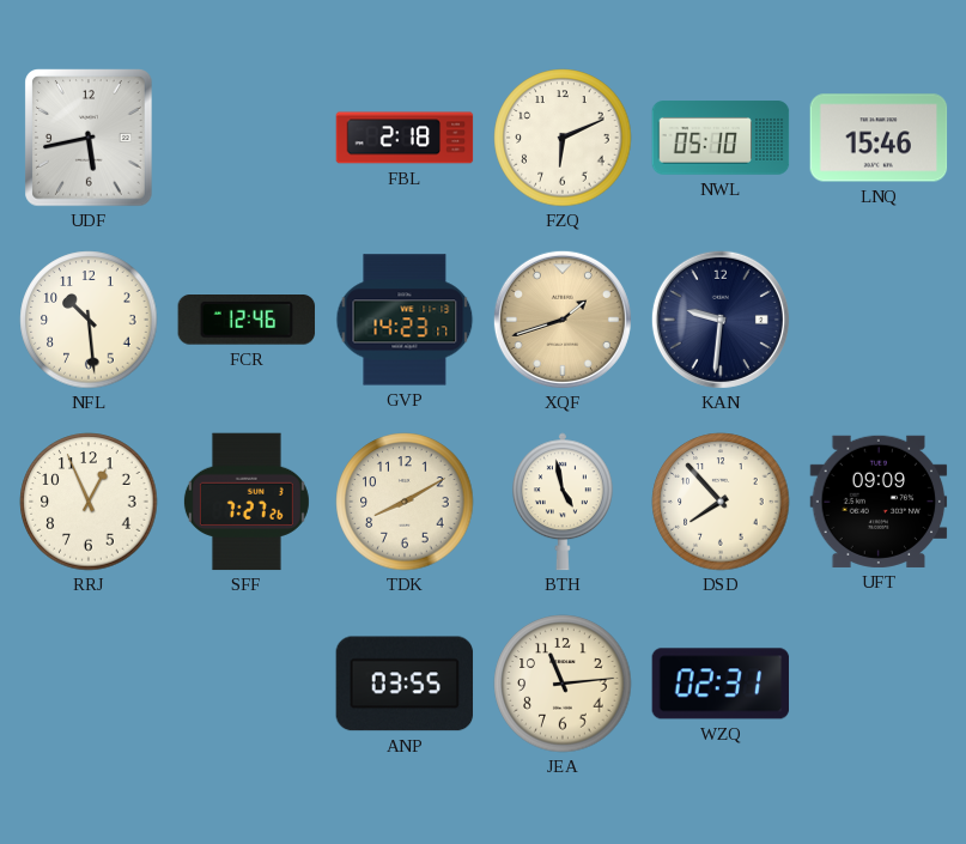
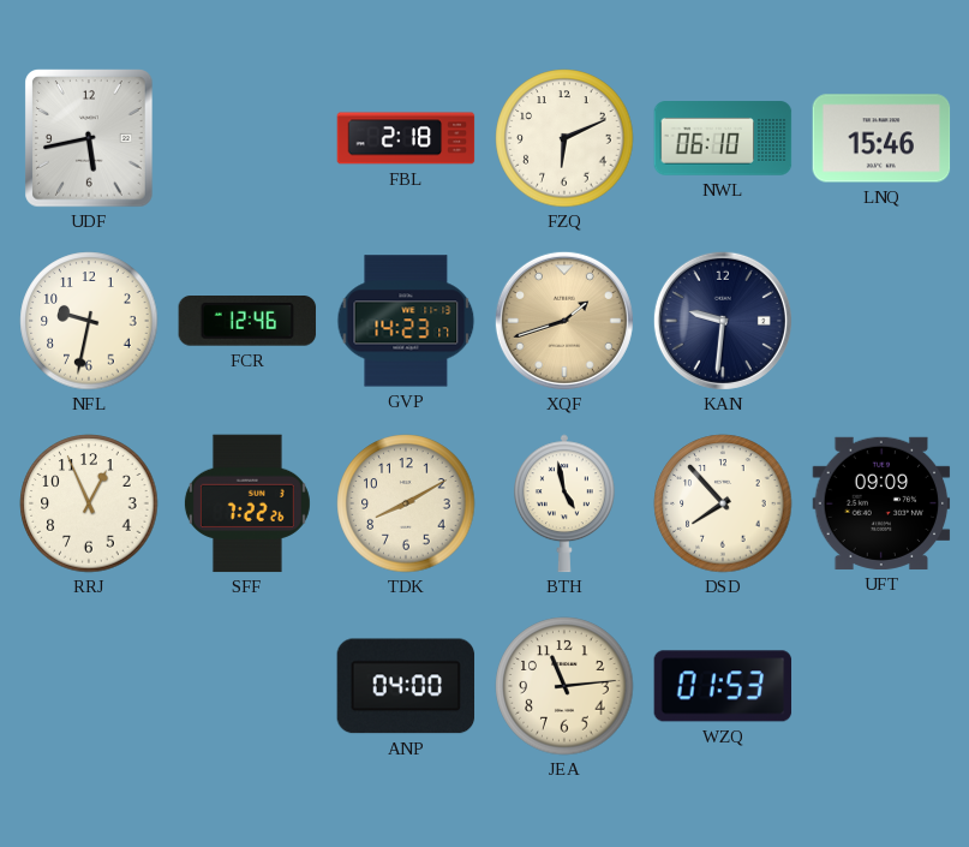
NWL: 05:10 -> 06:10 (723, 138)
NFL: 10:29 -> 9:32 (89, 321)
SFF: 7:27 -> 7:22 (247, 503)
ANP: 03:55 -> 04:00 (406, 686)
WZQ: 02:31 -> 01:53 (723, 686)
